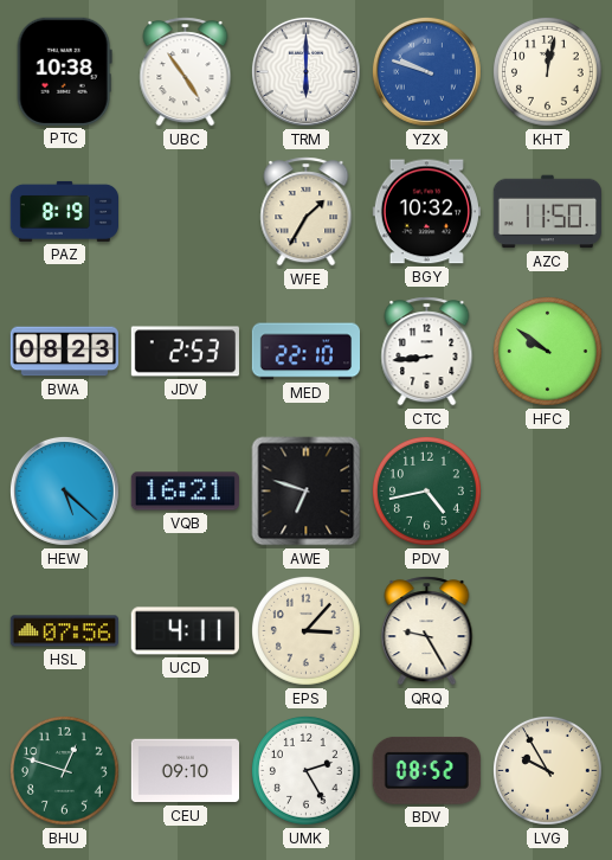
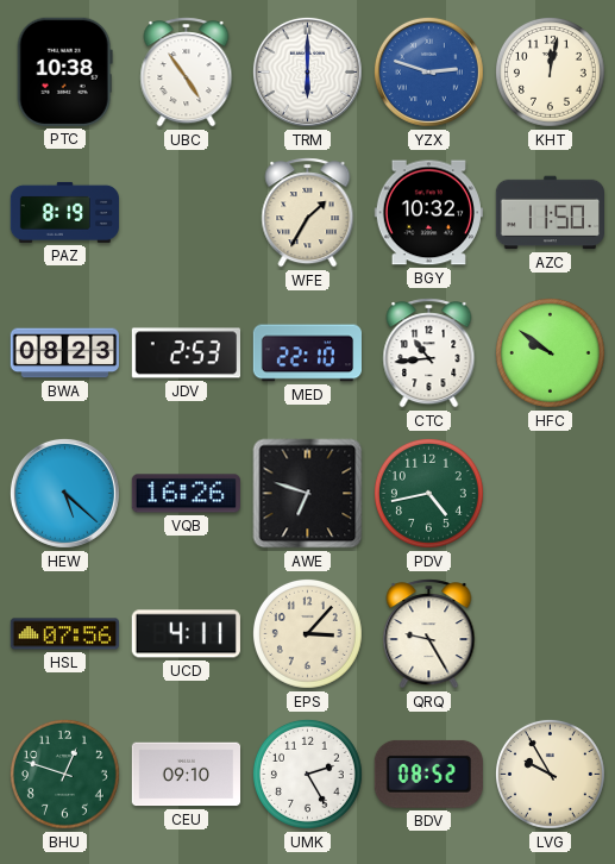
YZX: 9:48 -> 2:48 (428, 71)
CTC: 8:44 -> 10:44 (429, 353)
VQB: 16:21 -> 16:26 (186, 494)
